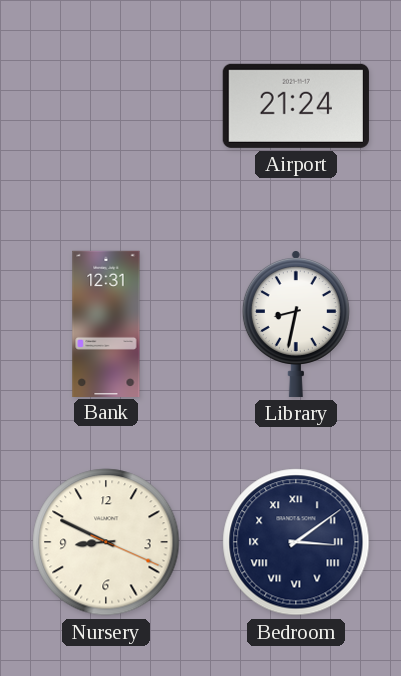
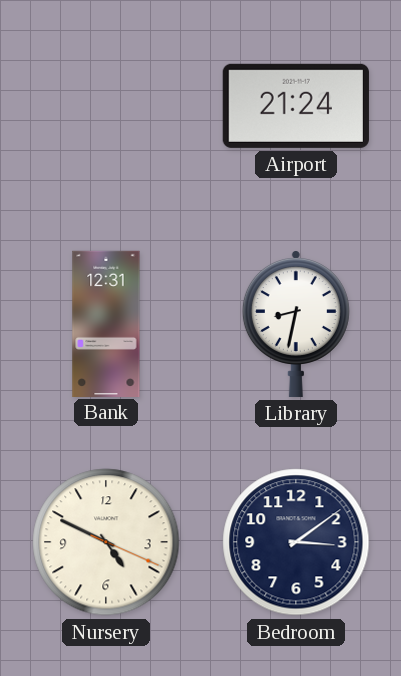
Nursery: 8:49 -> 4:49 (106, 542)
Bedroom numerals: Roman -> Arabic (296, 542)
